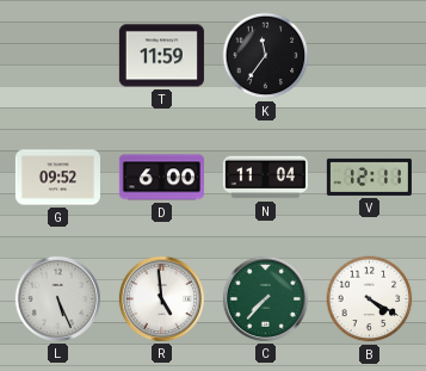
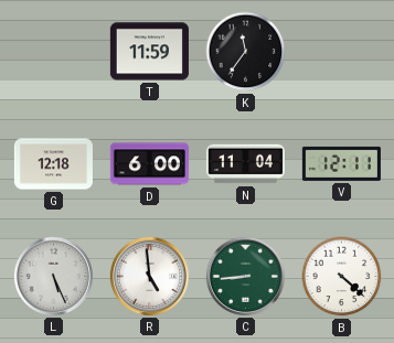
G: 09:52 -> 12:18 (53, 164)
C: 7:37 -> 8:44 (245, 276)
B: 4:20 -> 4:22 (342, 277)
